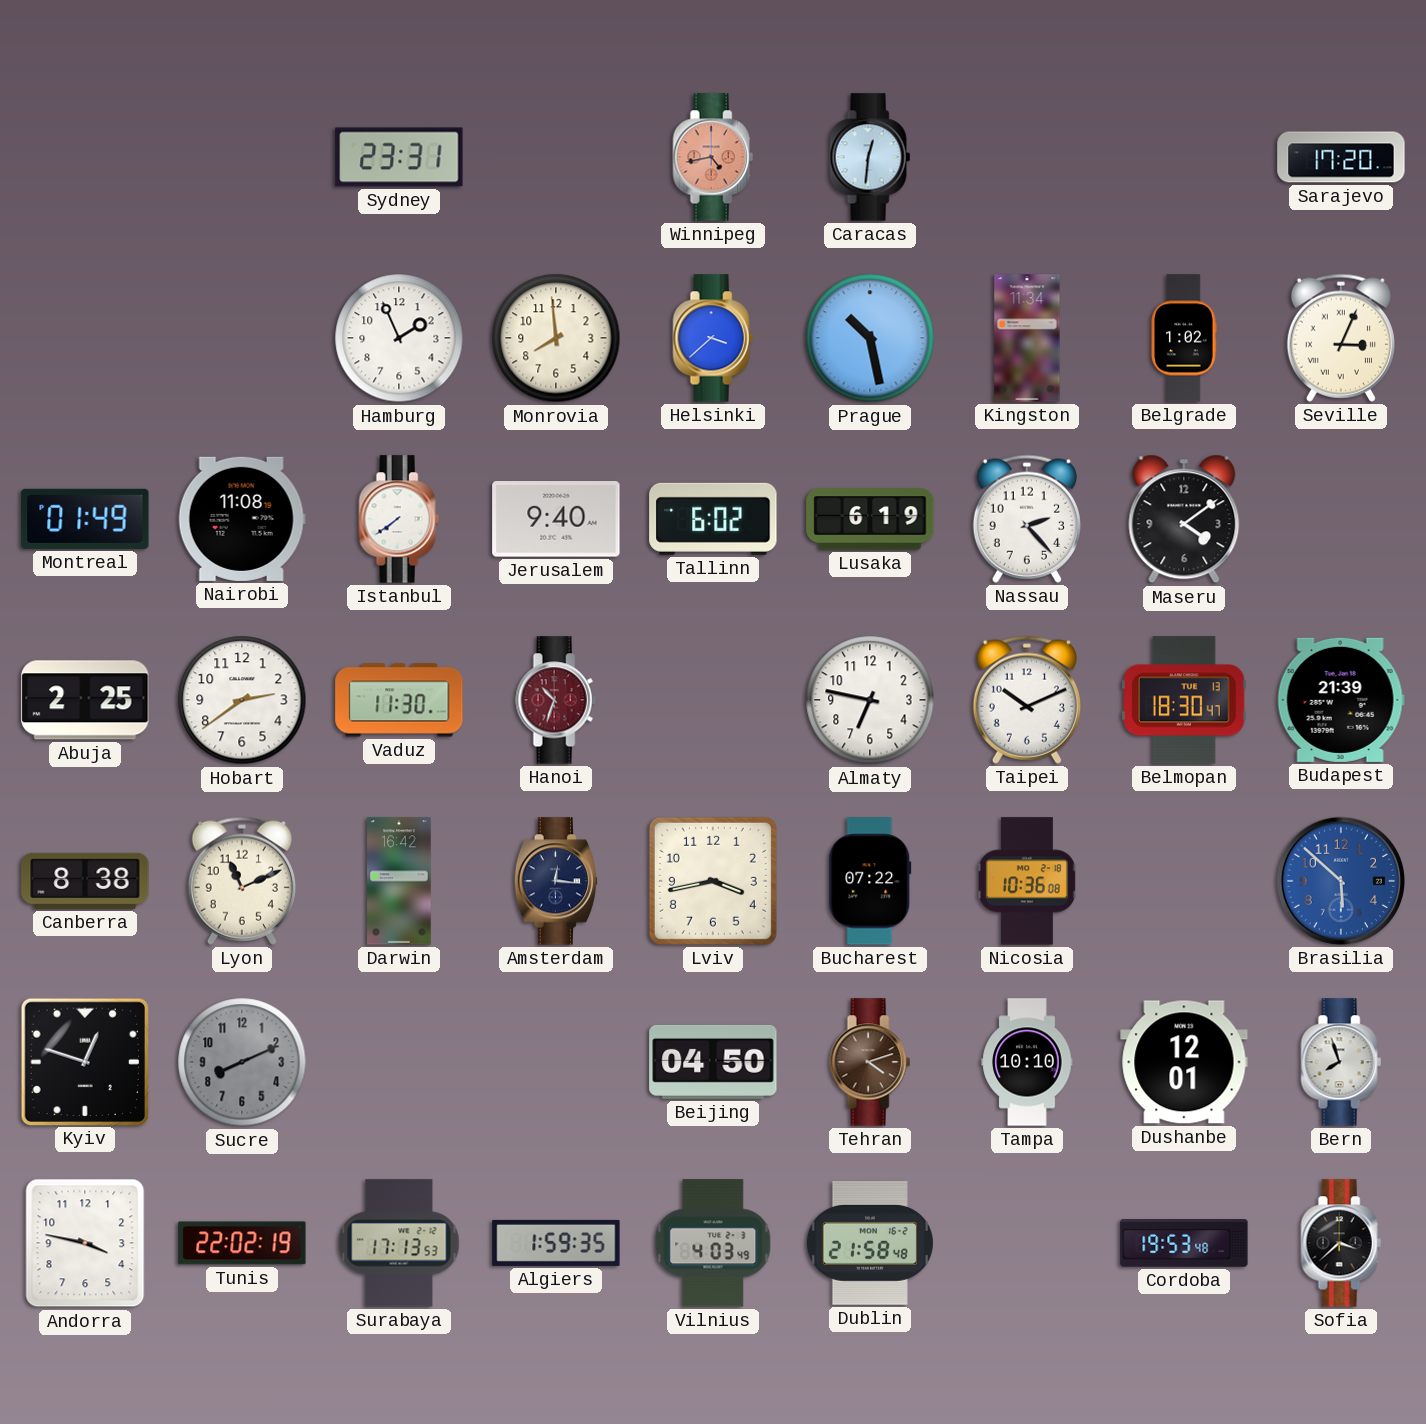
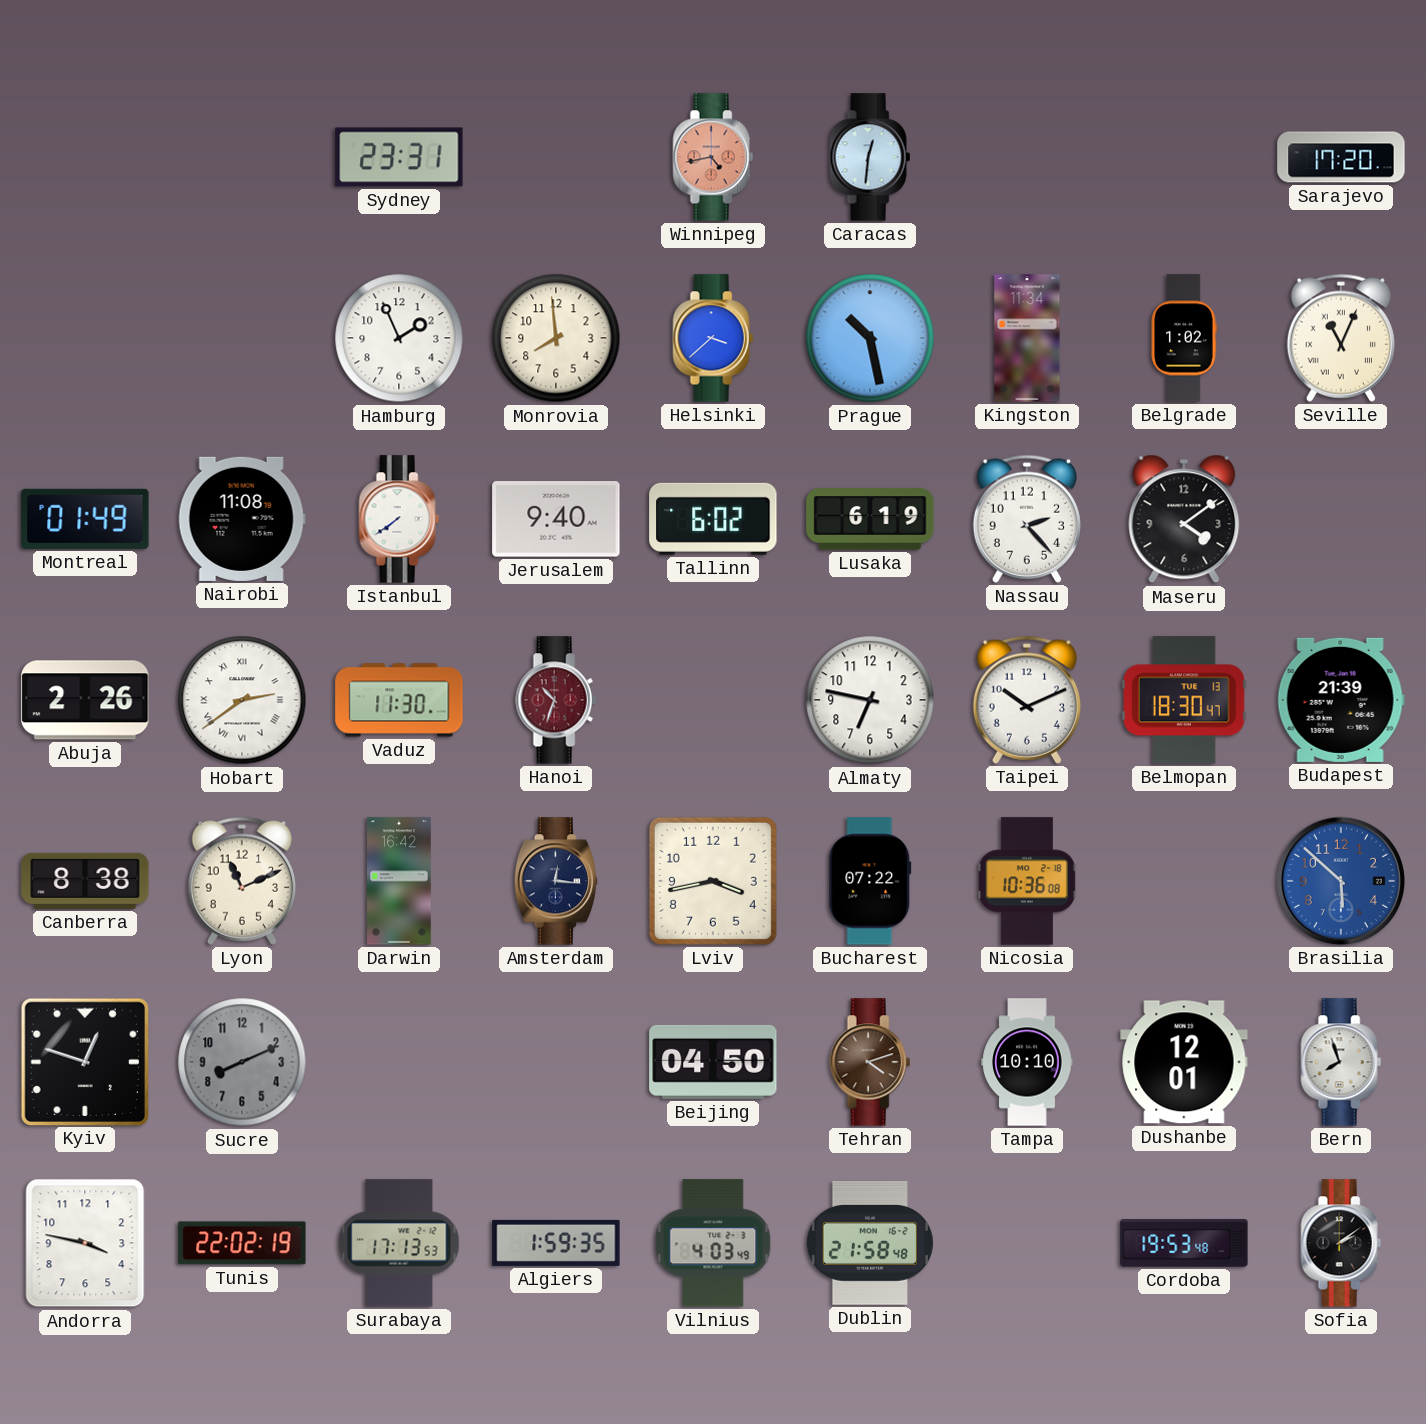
Seville: 3:04 -> 11:04 (1341, 338)
Abuja: 2:25 -> 2:26 (85, 700)
Hobart numerals: Arabic -> Roman (242, 700)
Sofia: 3:38 -> 2:09 (1341, 1243)
